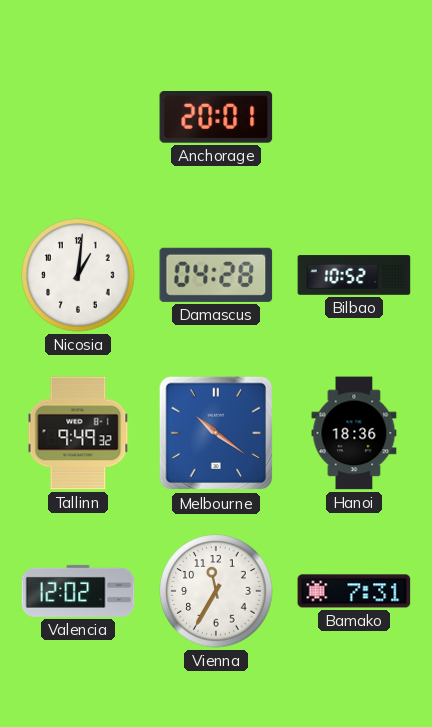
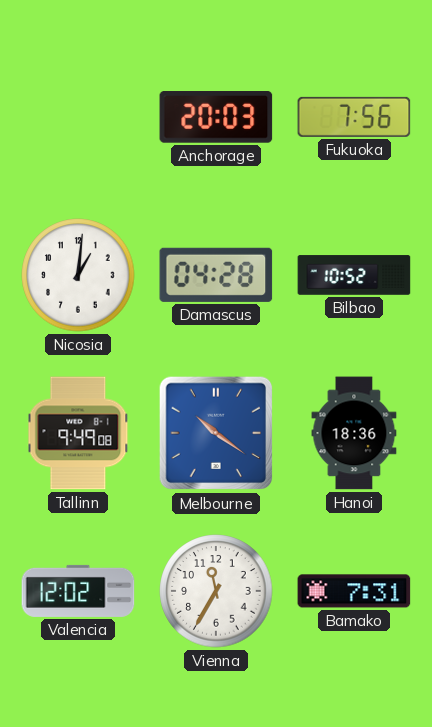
Anchorage: 20:01 -> 20:03 (216, 118)
Fukuoka: none -> 7:56 (354, 117)
Tallinn: 9:49:32 -> 9:49:08 (78, 433)
